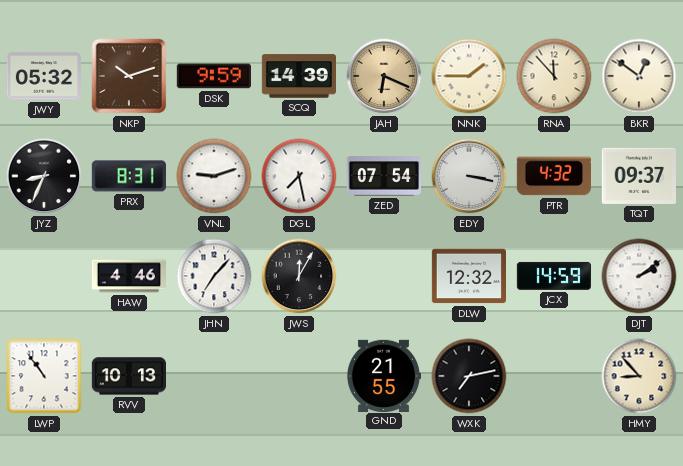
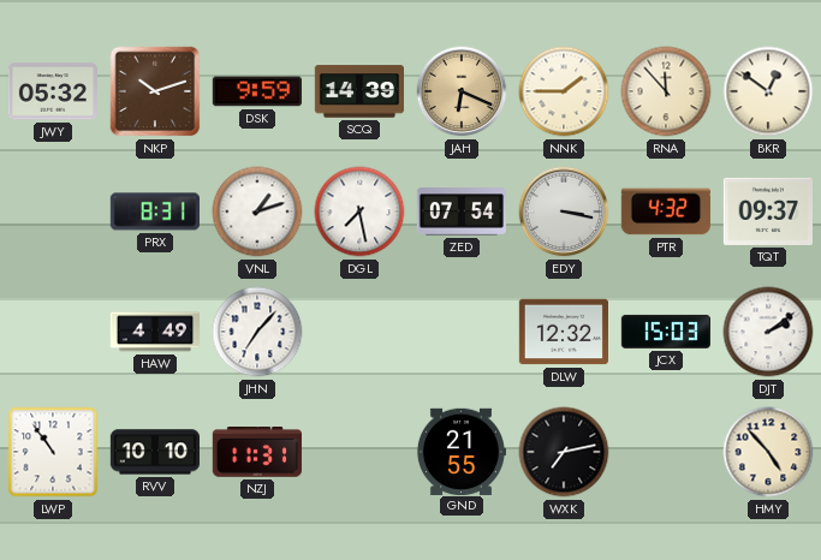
JYZ: 8:34 -> none (44, 176)
VNL: 9:12 -> 1:12 (257, 212)
HAW: 4:46 -> 4:49 (154, 332)
JWS: 12:05 -> none (299, 276)
JCX: 14:59 -> 15:03 (665, 332)
RVV: 10:13 -> 10:10 (154, 452)
NZJ: none -> 11:31 (257, 453)
HMY: 8:53 -> 4:53 (768, 452)
